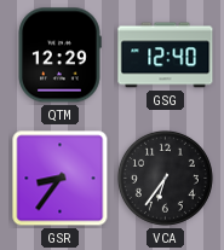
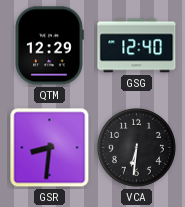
GSR: 8:36 -> 8:31 (50, 148)
VCA: 6:36 -> 6:31 (136, 147)
